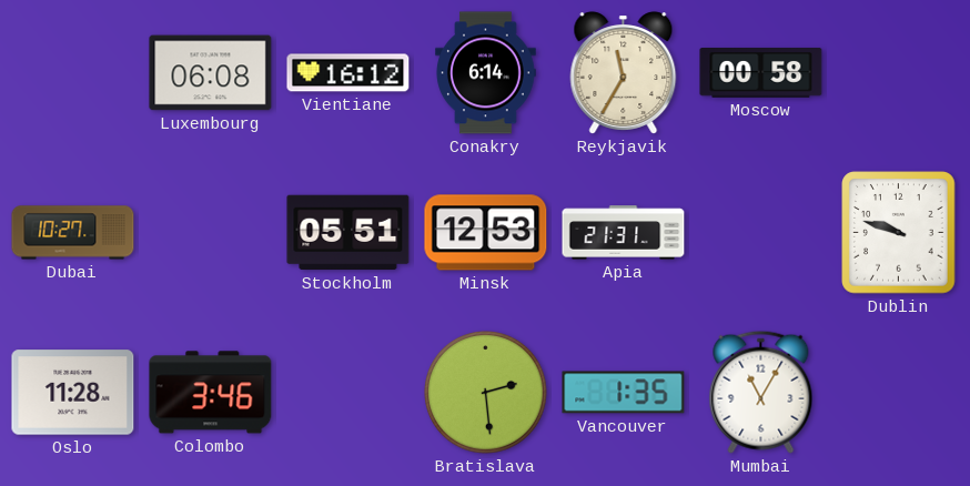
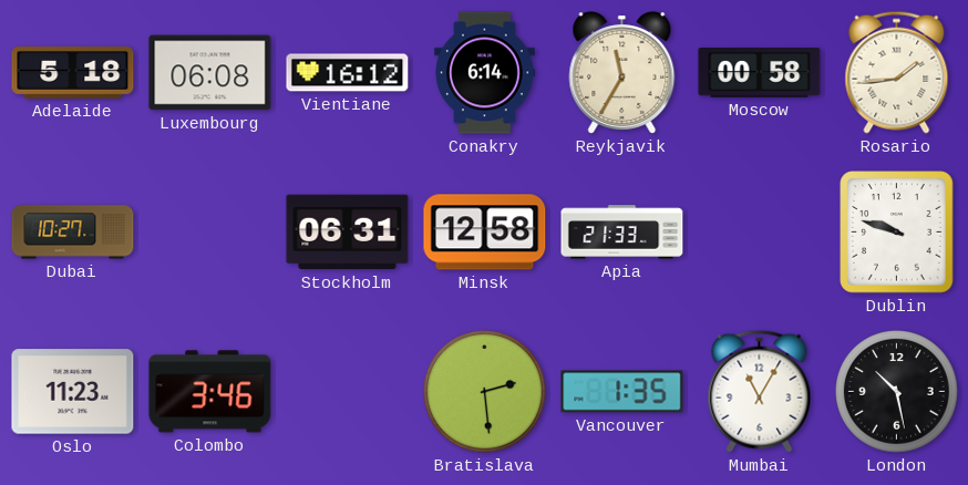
Adelaide: none -> 5:18 (73, 73)
Rosario: none -> 1:44 (897, 72)
Stockholm: 05:51 -> 06:31 (348, 233)
Minsk: 12:53 -> 12:58 (485, 233)
Apia: 21:31 -> 21:33 (622, 233)
Oslo: 11:28 -> 11:23 (73, 392)
London: none -> 10:28 (897, 392)
